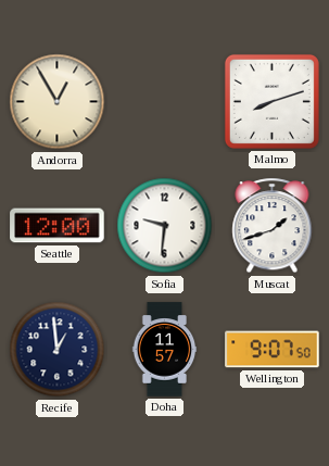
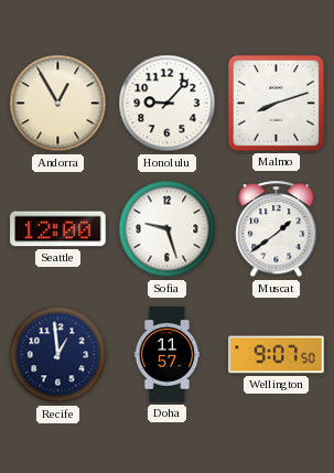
Honolulu: none -> 9:07 (168, 104)
Sofia: 9:31 -> 9:27 (168, 229)
Muscat: 1:42 -> 1:39 (277, 229)
